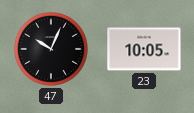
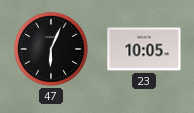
47: 10:04 -> 6:04 (51, 49)
